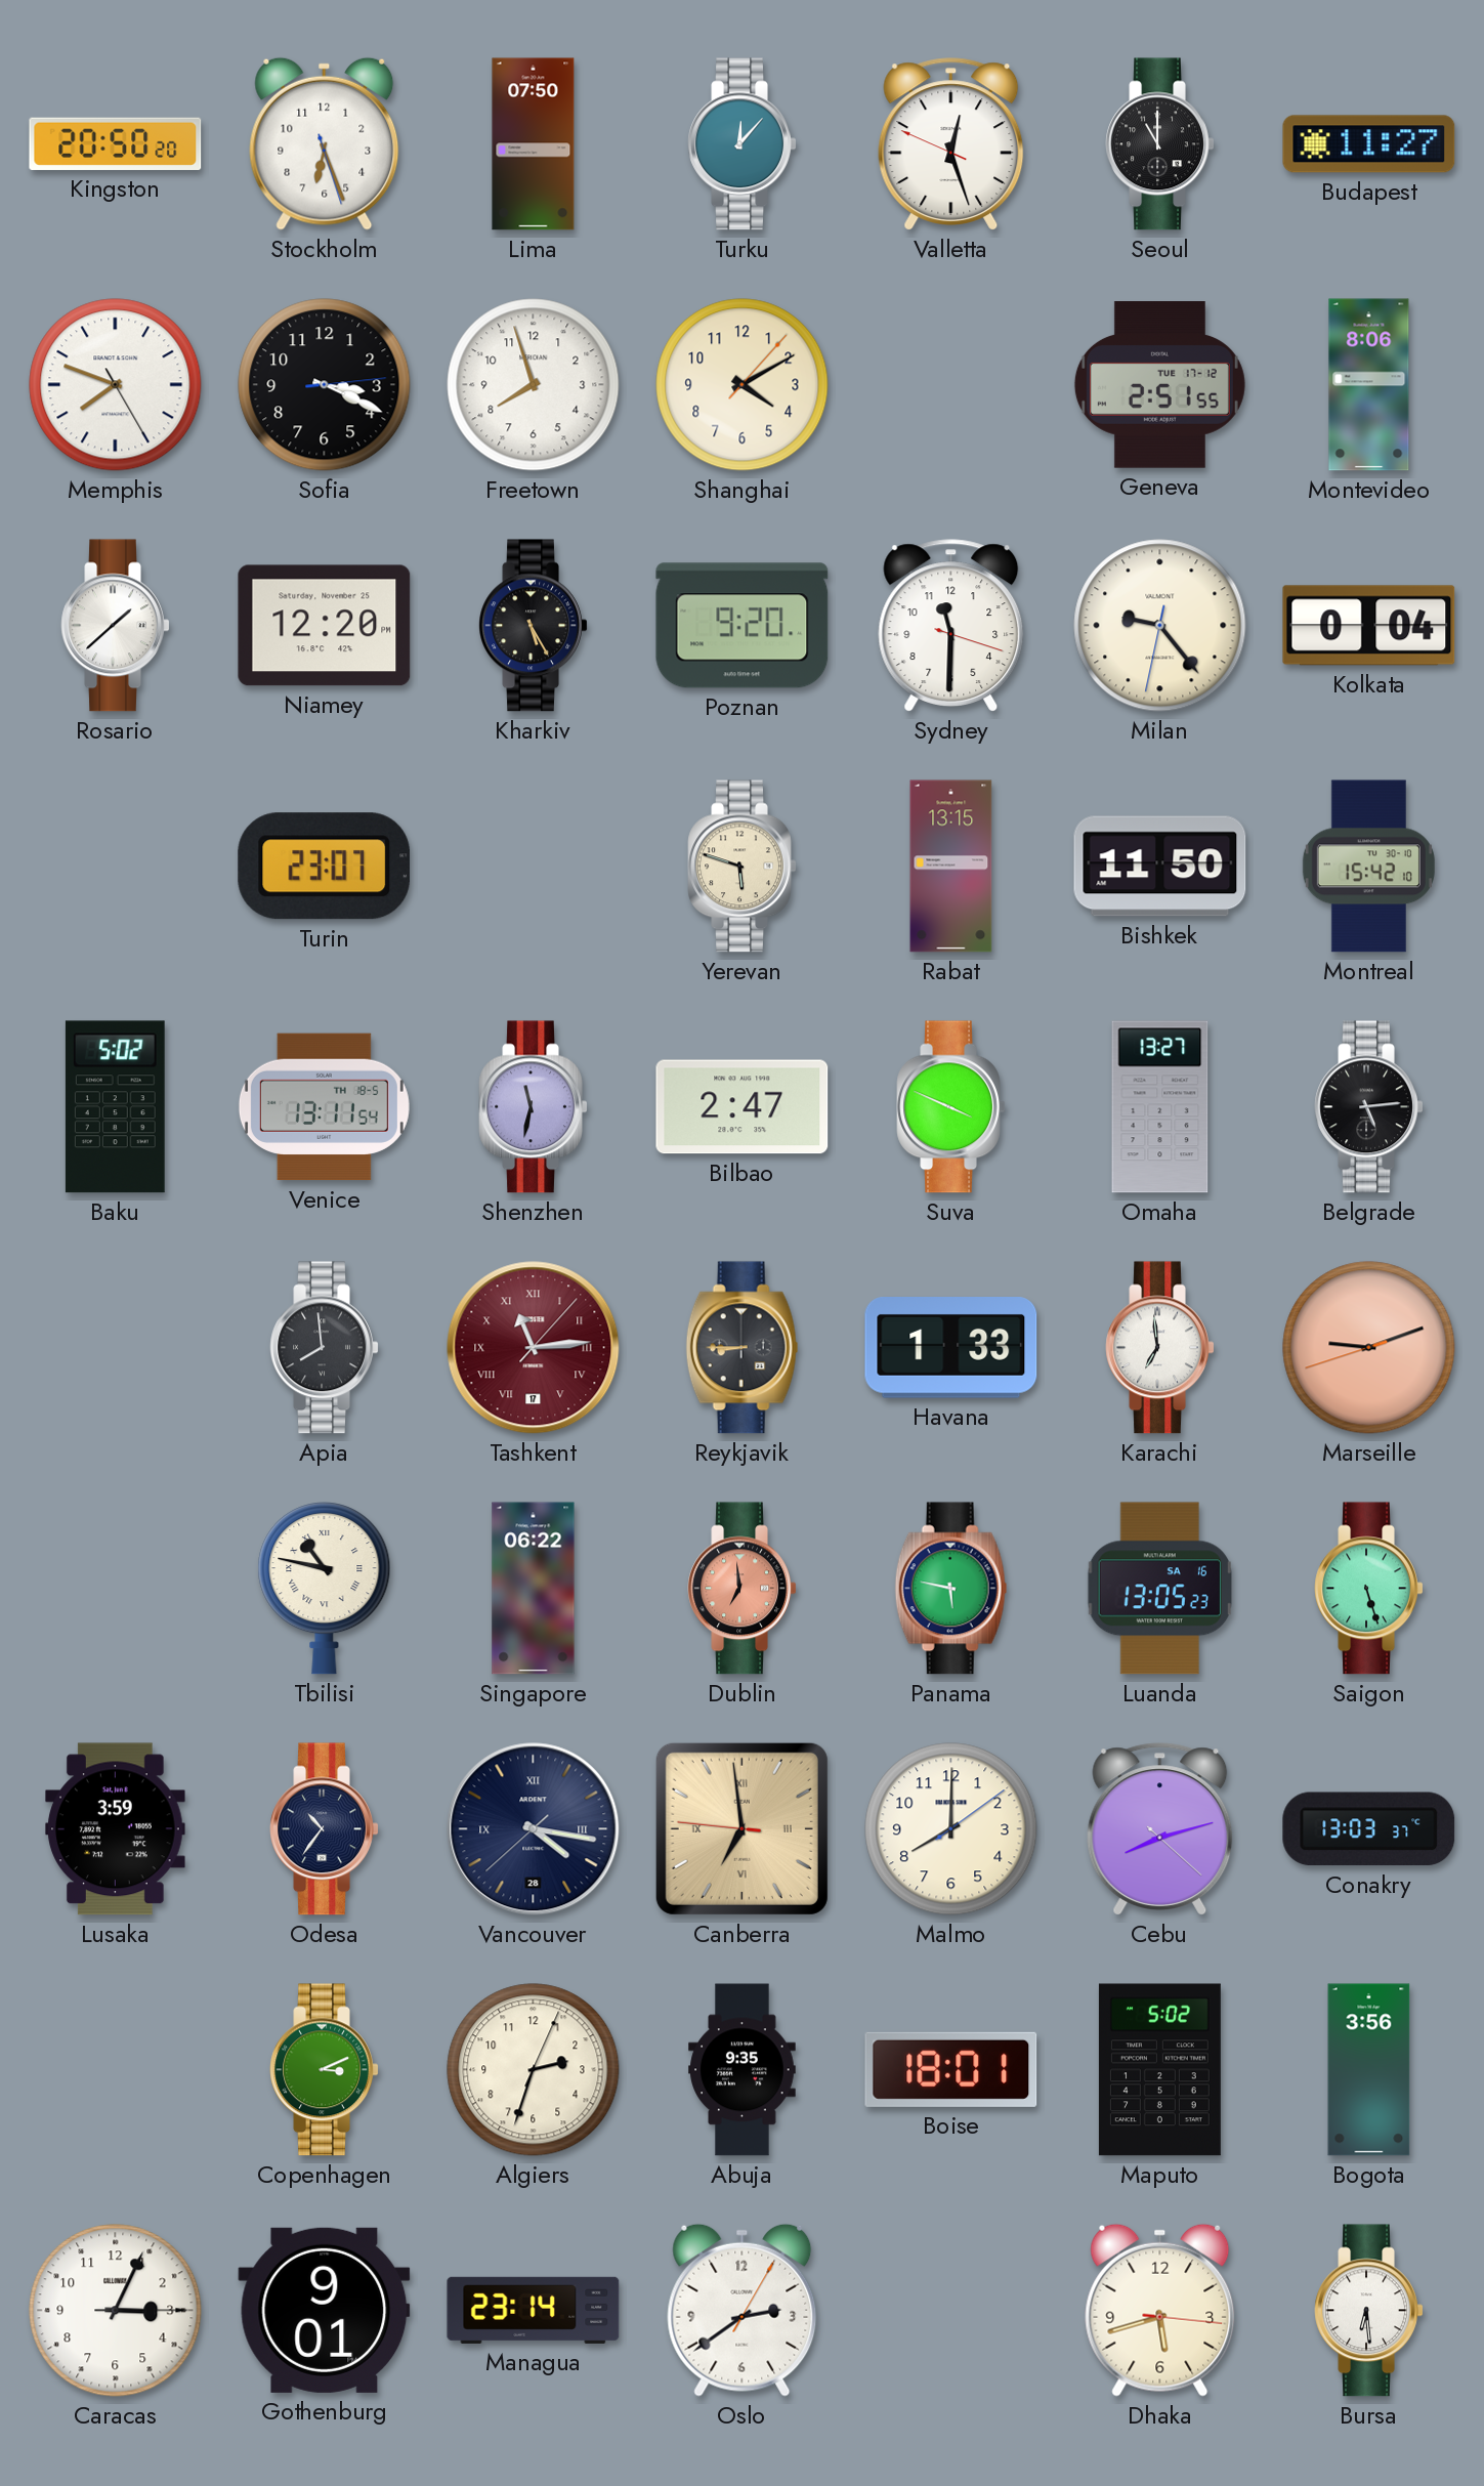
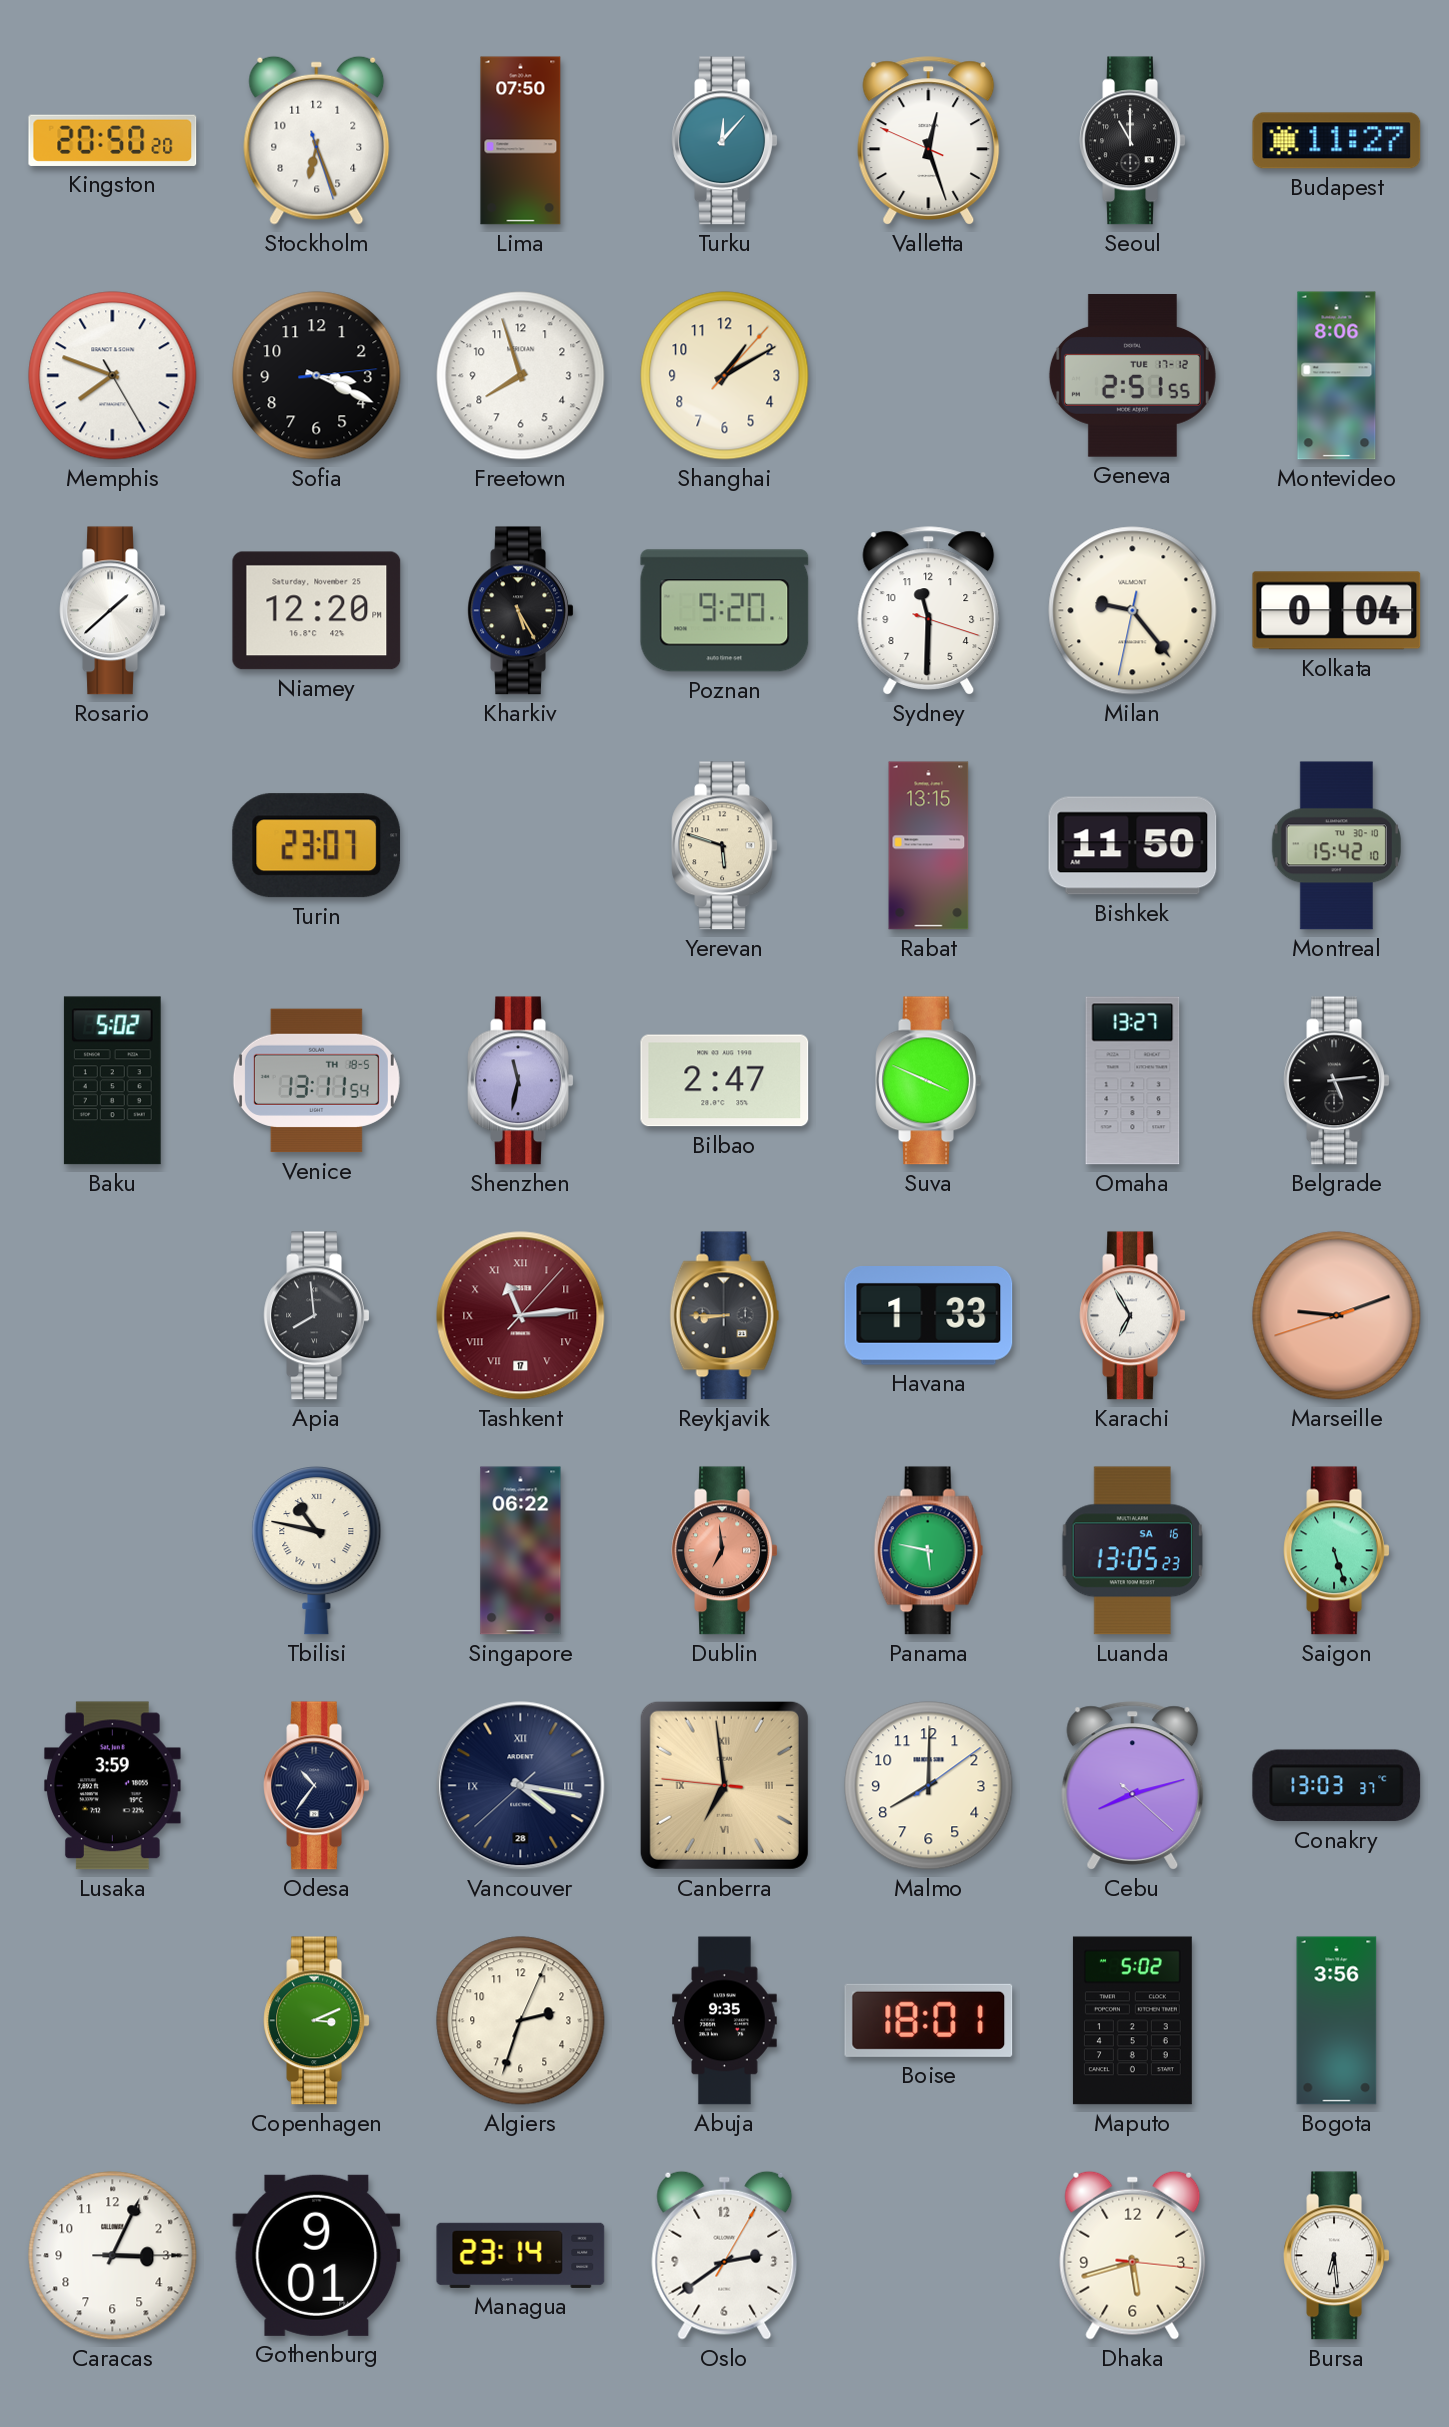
Shanghai: 4:10 -> 1:10 (725, 376)
Karachi: 6:59 -> 6:55 (1133, 1316)
